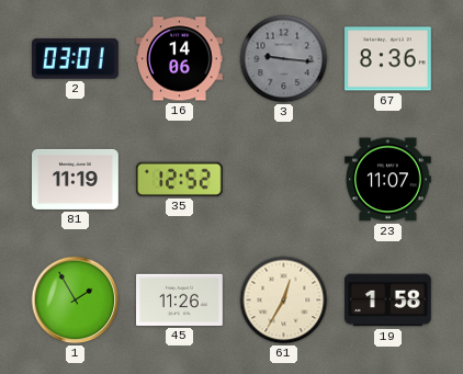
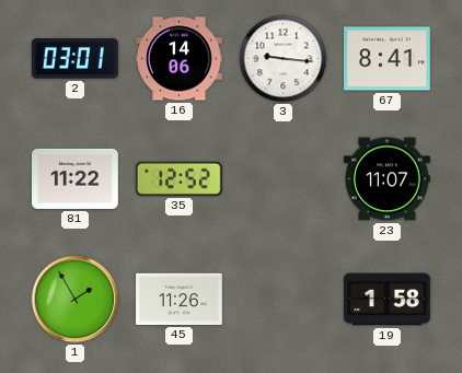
3 dial: grey -> white (284, 59)
67: 8:36 -> 8:41 (388, 59)
81: 11:19 -> 11:22 (76, 178)
61: 12:35 -> none (284, 301)
